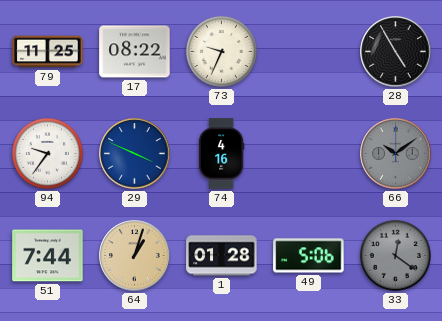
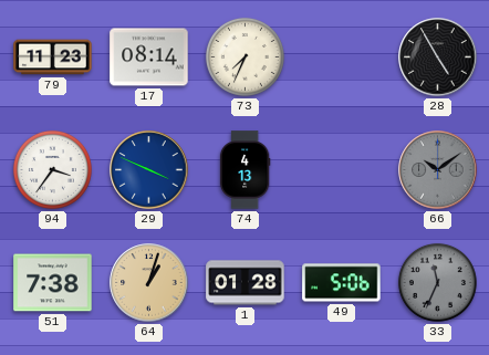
79: 11:25 -> 11:23 (53, 58)
17: 08:22 -> 08:14 (149, 58)
73: 9:34 -> 7:34 (245, 56)
94: 9:36 -> 3:36 (52, 169)
74: 4:16 -> 4:13 (245, 170)
51: 7:44 -> 7:38 (53, 283)
33: 12:21 -> 11:34 (437, 282)
